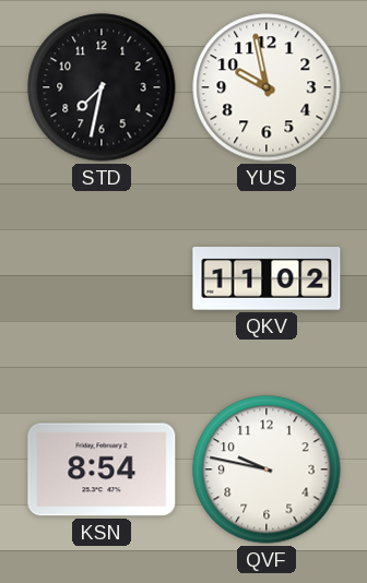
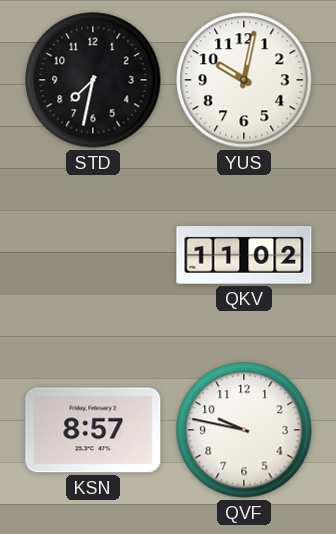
YUS: 9:58 -> 10:02 (244, 80)
KSN: 8:54 -> 8:57 (93, 430)
